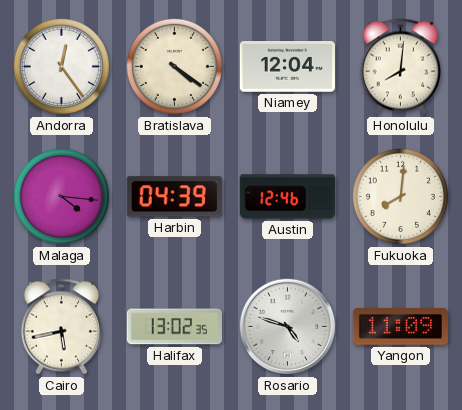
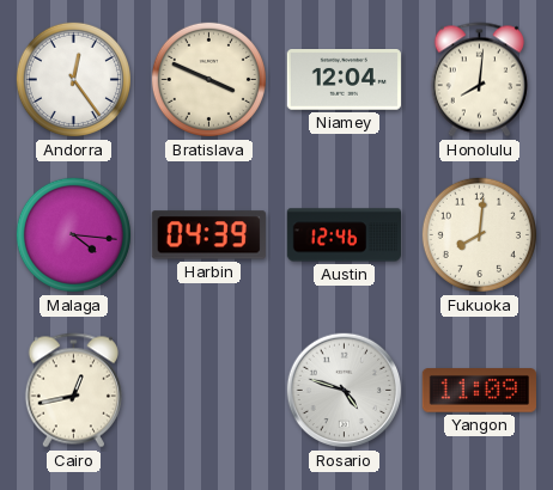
Bratislava: 4:21 -> 3:49 (208, 79)
Cairo: 5:43 -> 12:43 (73, 391)
Halifax: 13:02 -> none (174, 327)
